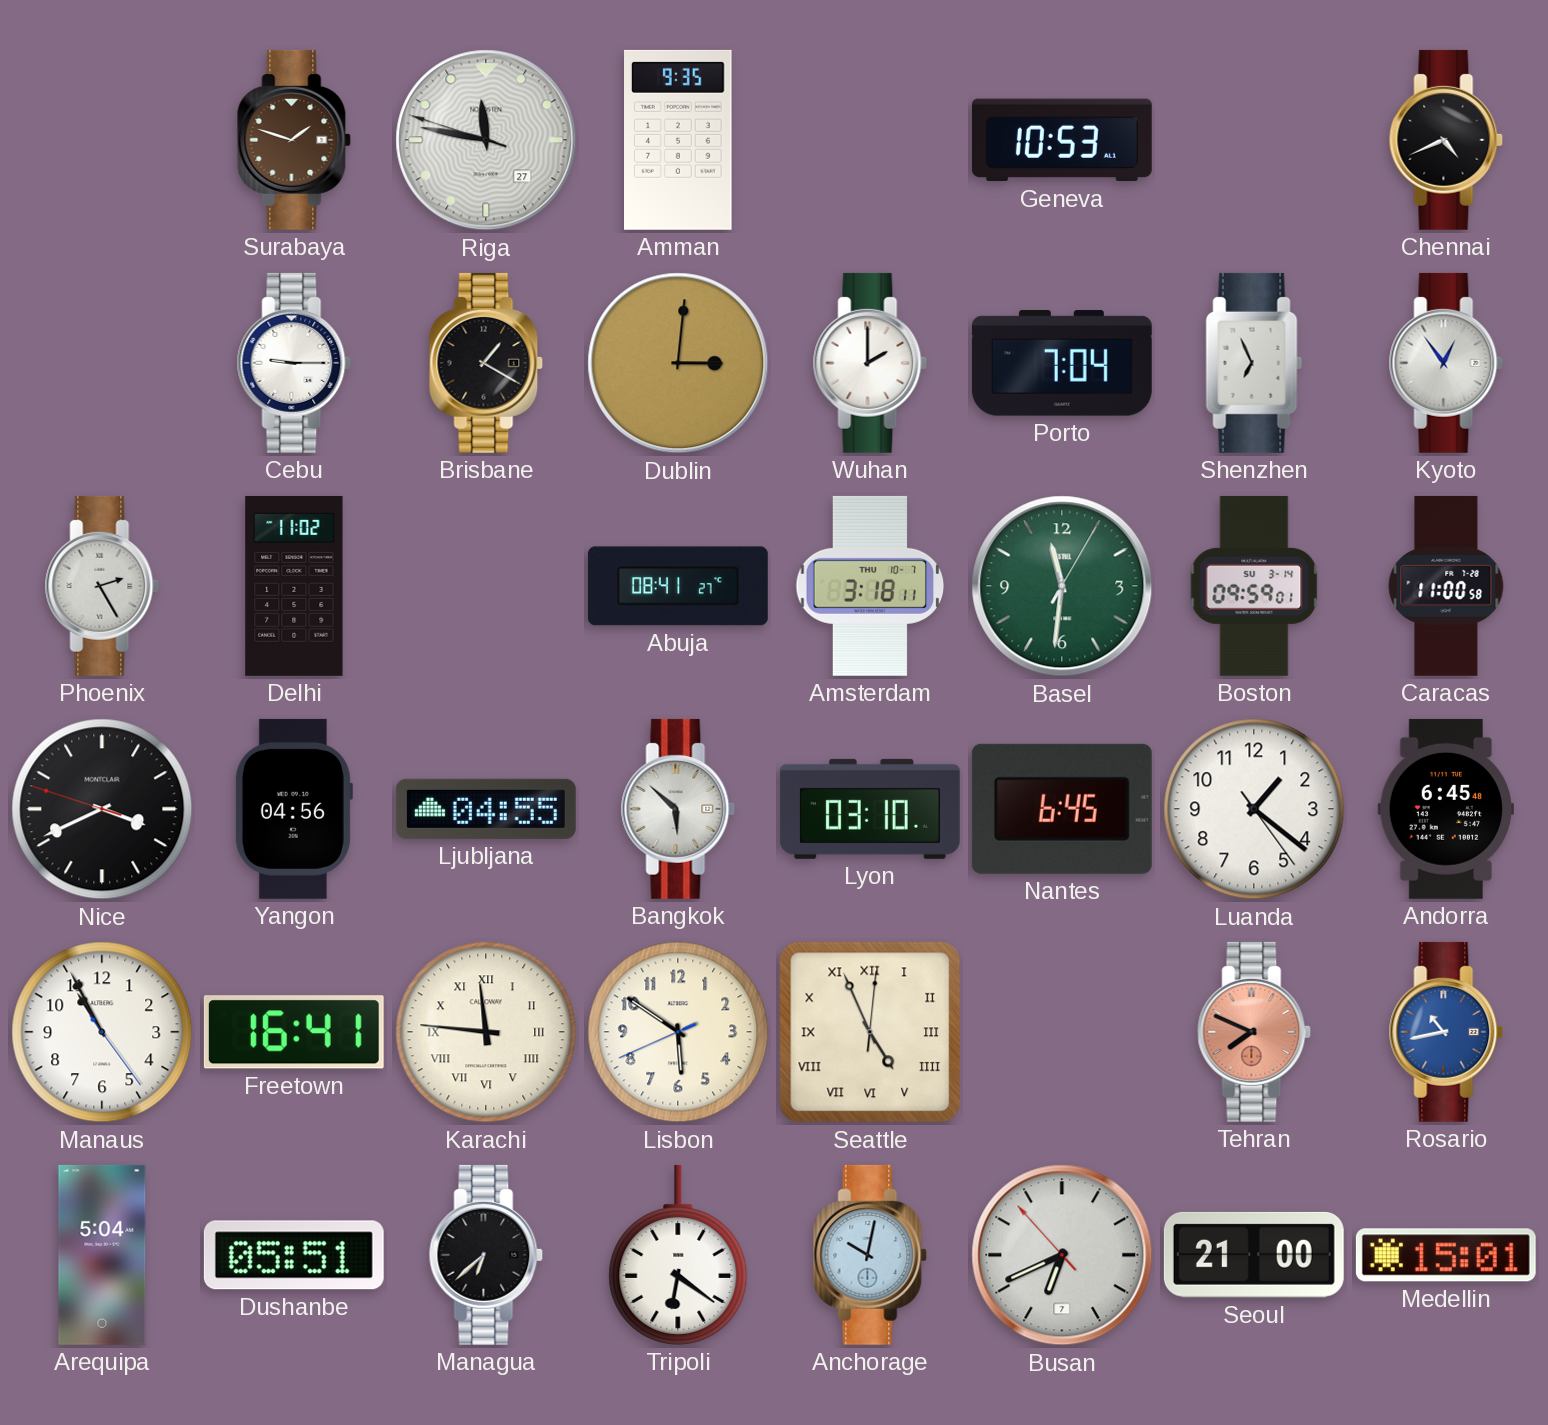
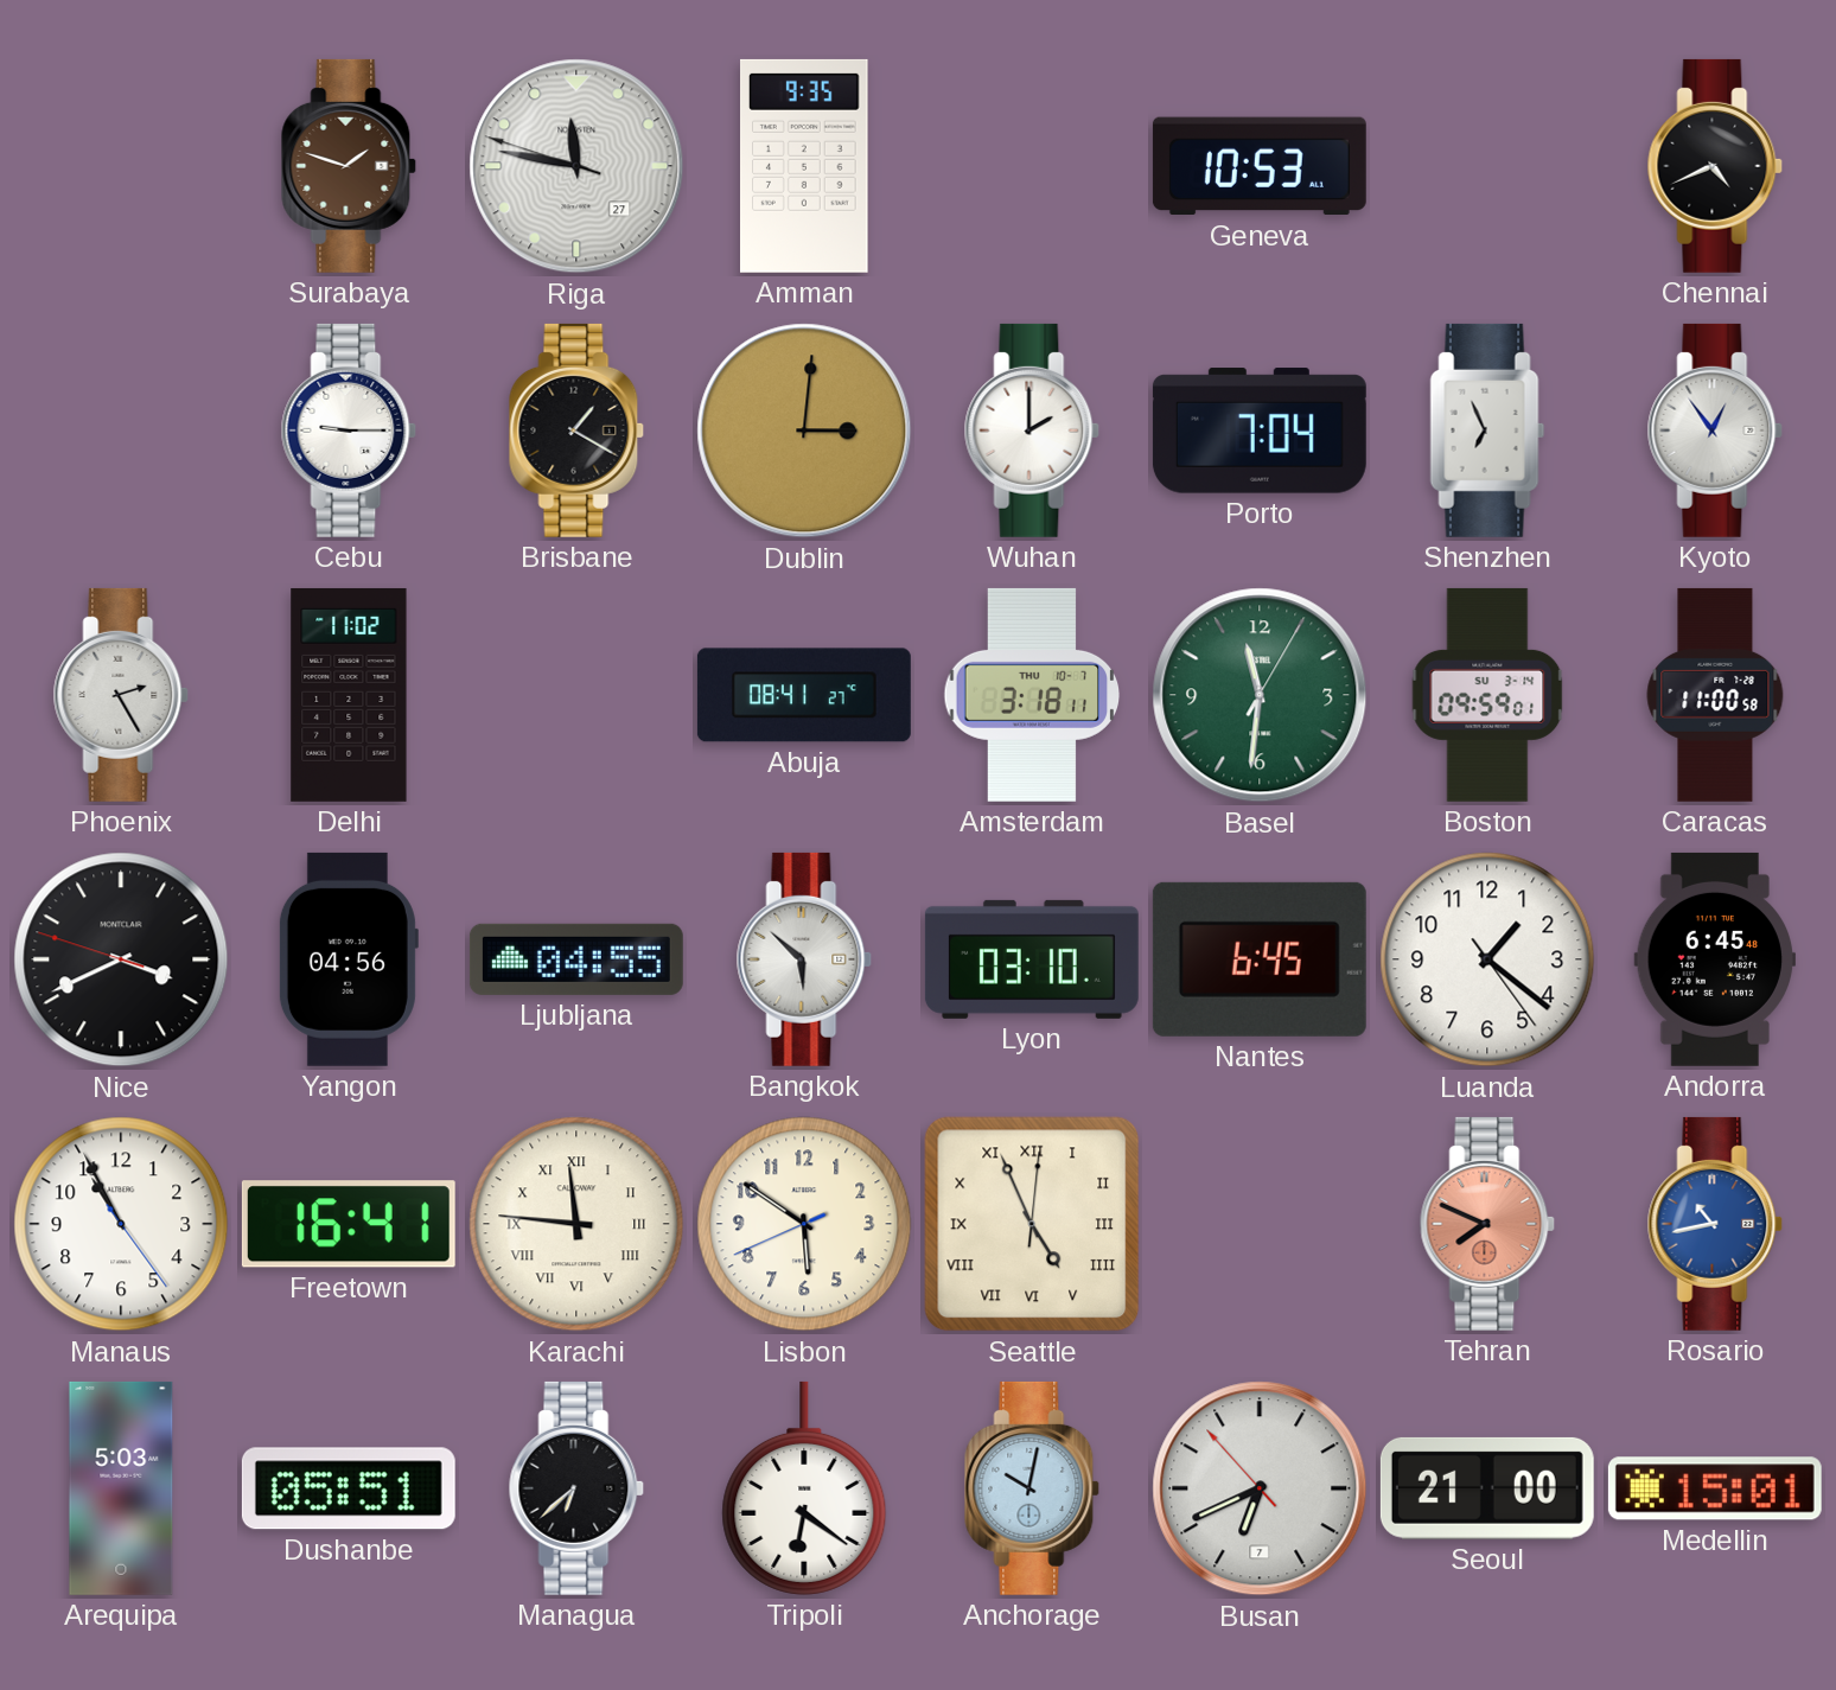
Arequipa: 5:04 -> 5:03 (121, 1488)
